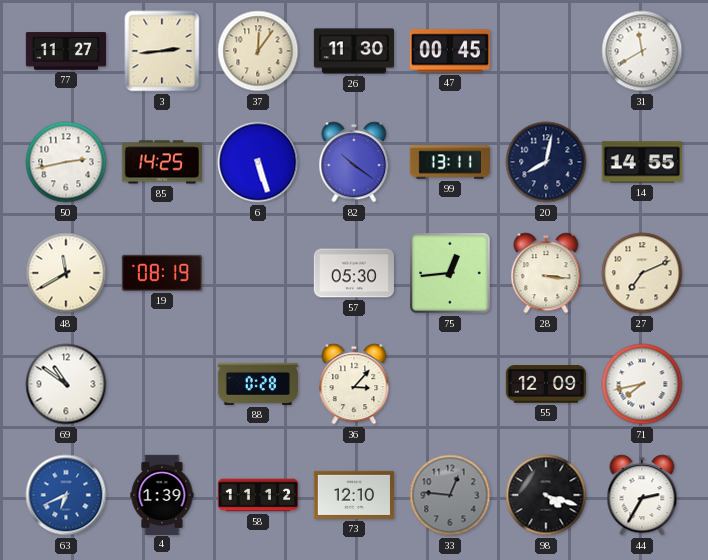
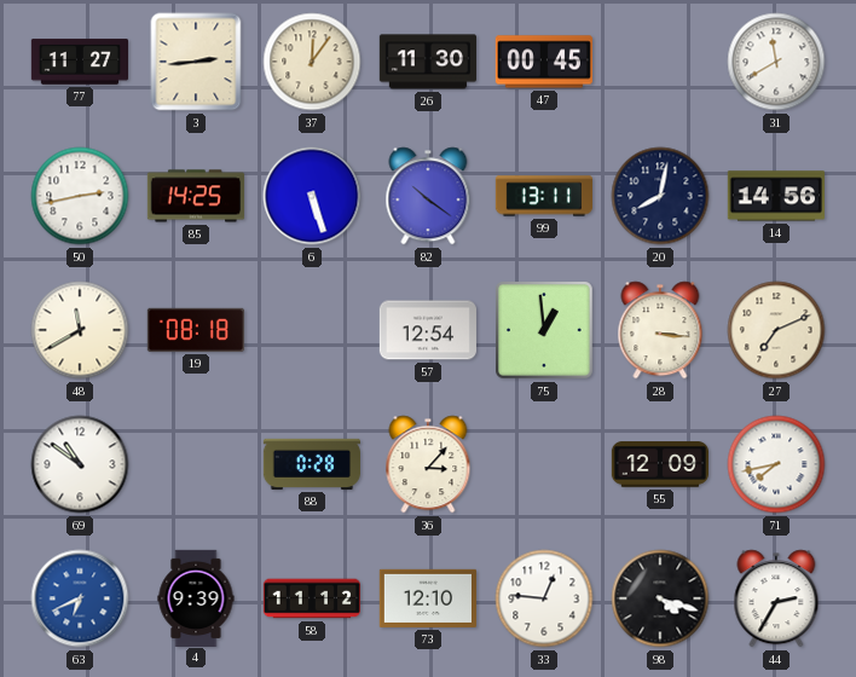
14: 14:55 -> 14:56 (776, 196)
19: 08:19 -> 08:18 (196, 330)
57: 05:30 -> 12:54 (427, 330)
75: 12:44 -> 12:59 (545, 331)
4: 1:39 -> 9:39 (196, 597)
33 dial: grey -> white (544, 598)
